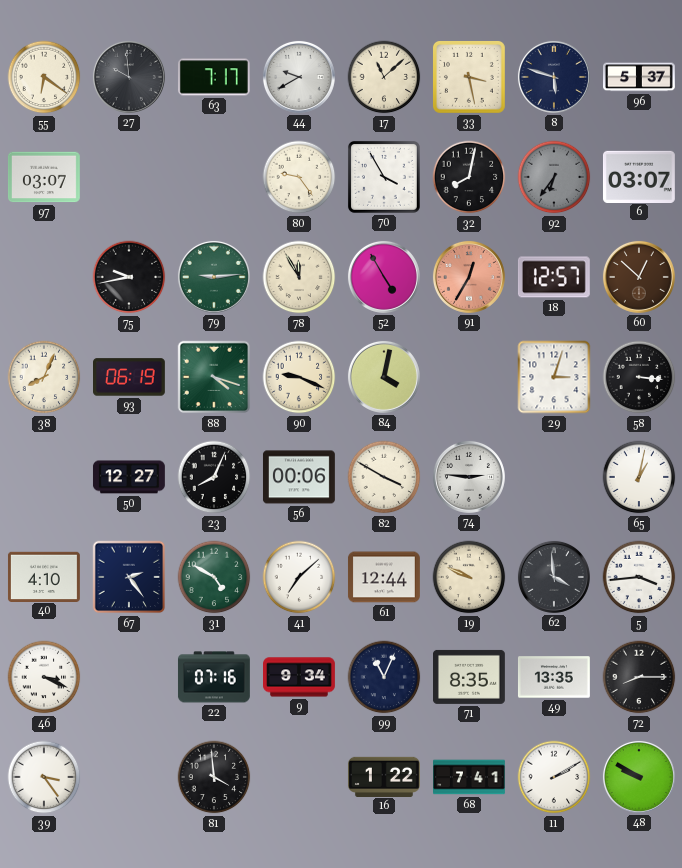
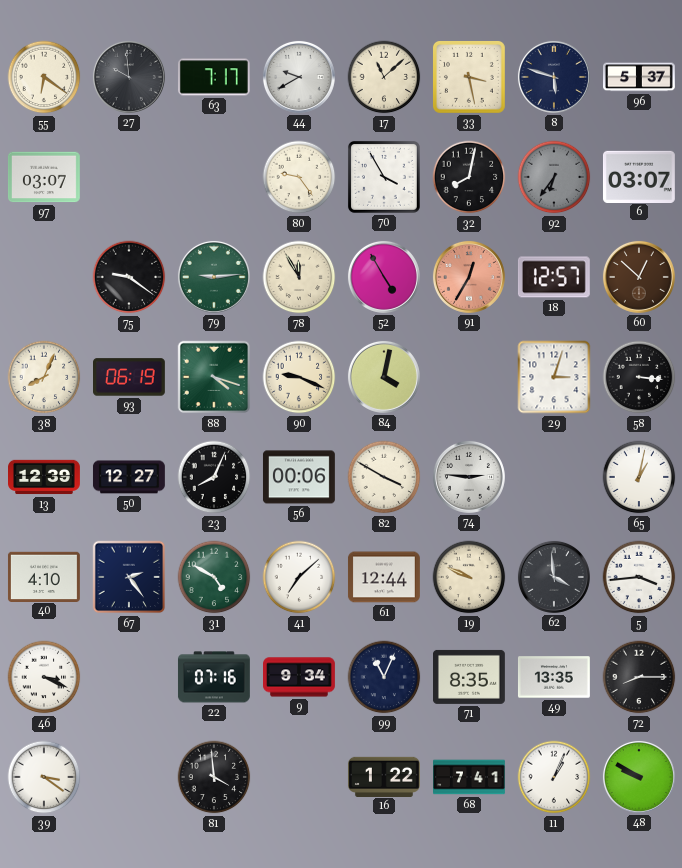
75: 9:43 -> 9:21 (129, 277)
13: none -> 12:39 (45, 477)
39: 3:24 -> 3:21 (44, 777)
11: 2:10 -> 1:04 (554, 777)
